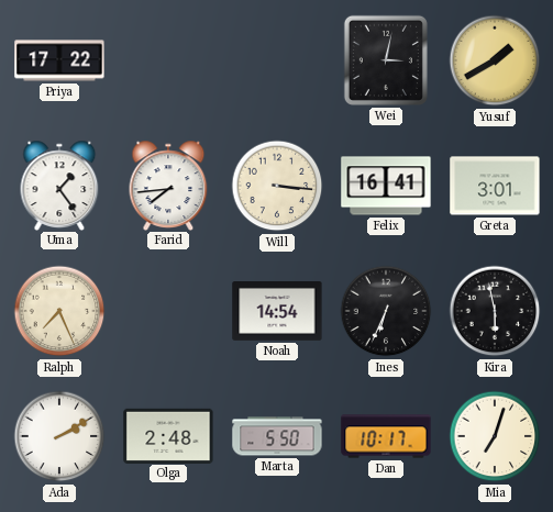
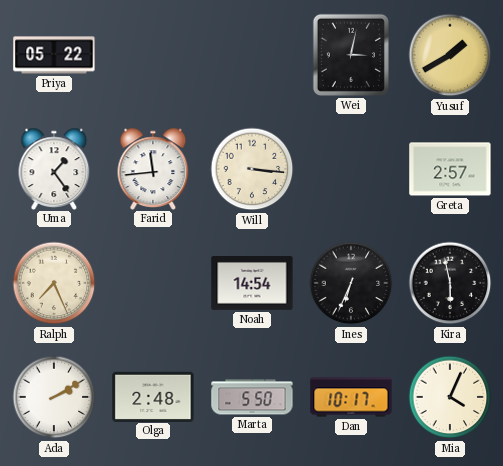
Priya: 17:22 -> 05:22 (54, 55)
Farid: 7:44 -> 11:44 (153, 168)
Felix: 16:41 -> none (386, 186)
Greta: 3:01 -> 2:57 (450, 169)
Mia: 7:03 -> 4:04 (450, 397)
